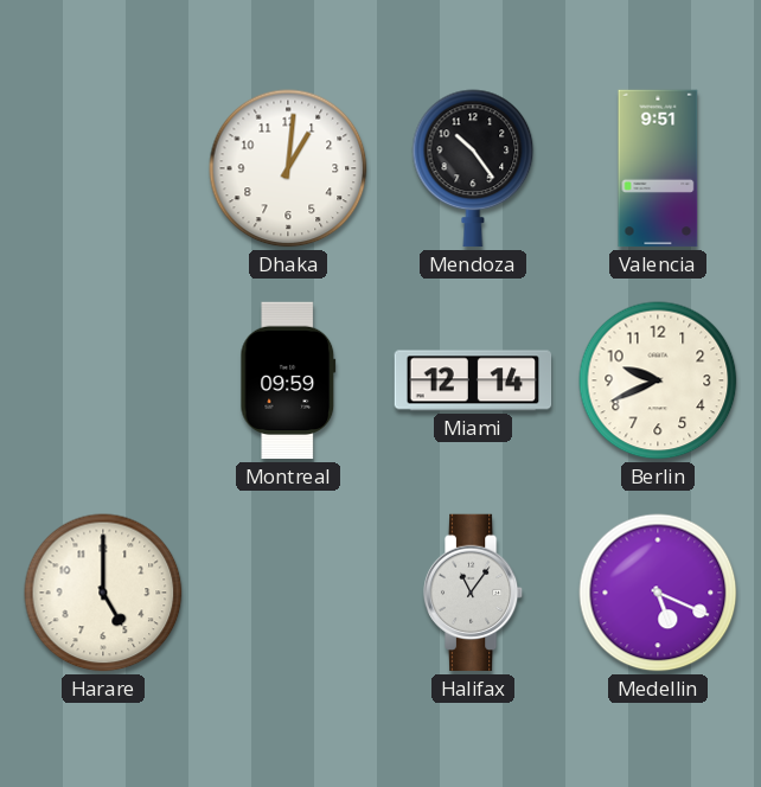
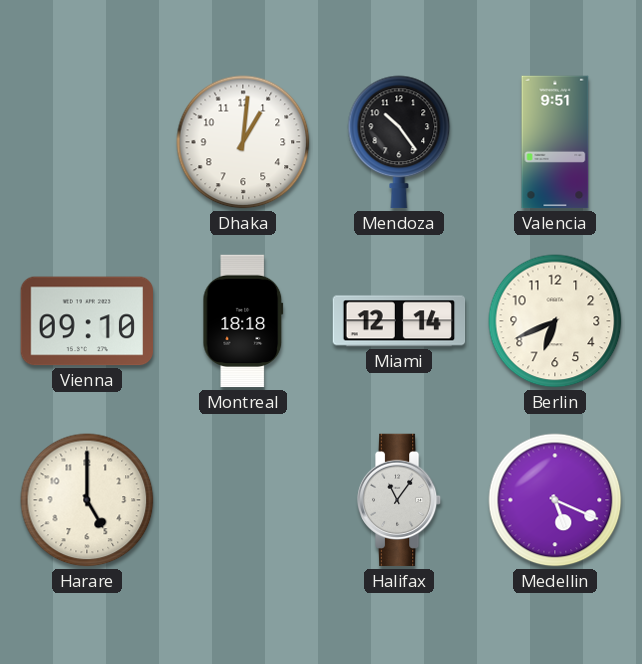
Vienna: none -> 09:10 (86, 321)
Montreal: 09:59 -> 18:18 (243, 321)
Berlin: 9:41 -> 6:41 (555, 321)
